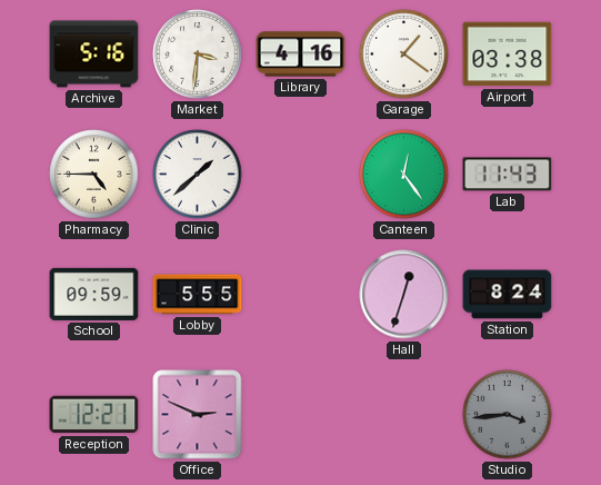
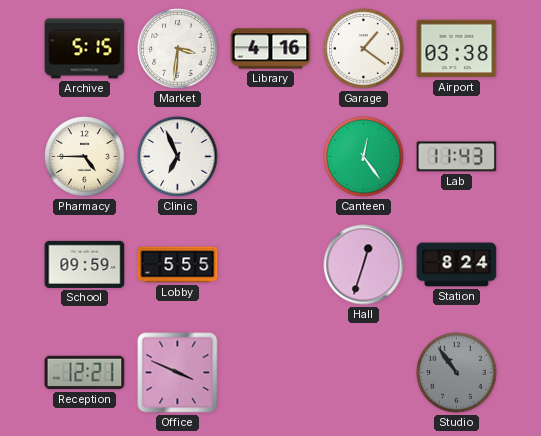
Archive: 5:16 -> 5:15 (85, 49)
Clinic: 1:38 -> 6:56 (178, 157)
Office: 2:49 -> 3:49 (178, 373)
Studio: 3:44 -> 10:54 (457, 373)
